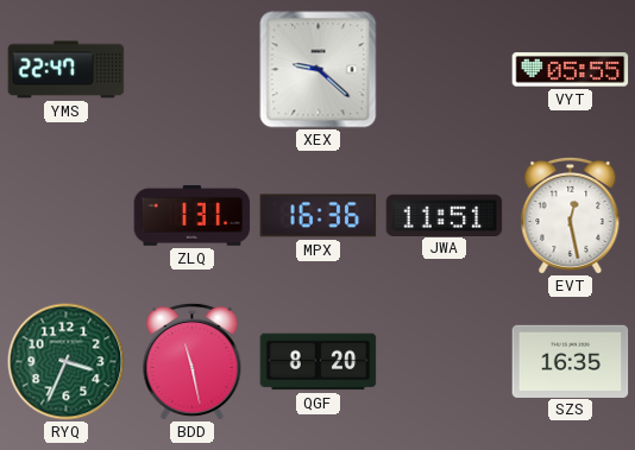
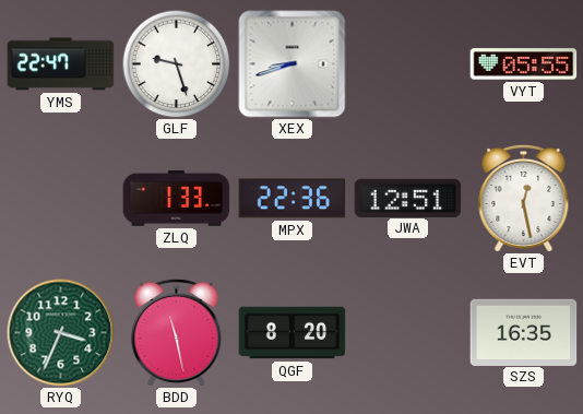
GLF: none -> 9:27 (177, 64)
XEX: 9:22 -> 8:42 (293, 64)
ZLQ: 1:31 -> 1:33 (177, 198)
MPX: 16:36 -> 22:36 (293, 199)
JWA: 11:51 -> 12:51 (408, 198)
